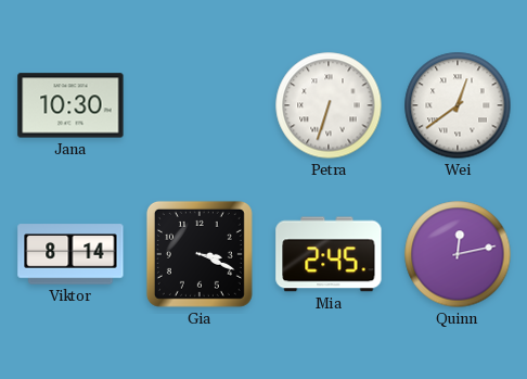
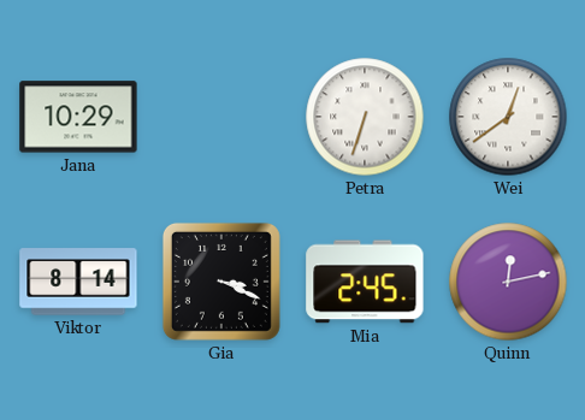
Jana: 10:30 -> 10:29 (78, 117)
